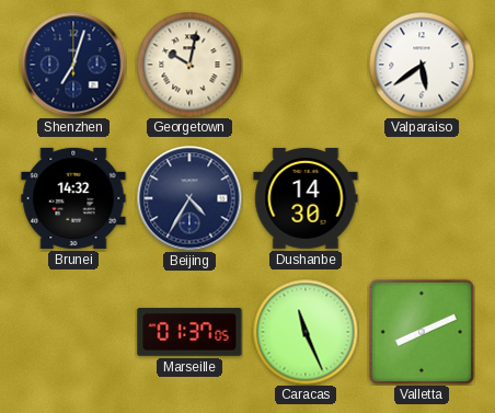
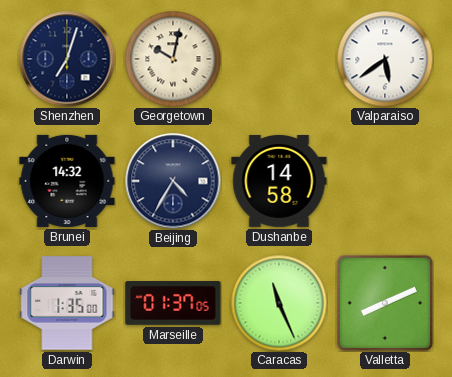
Dushanbe: 14:30 -> 14:58 (279, 181)
Darwin: none -> 1:35 (67, 303)
